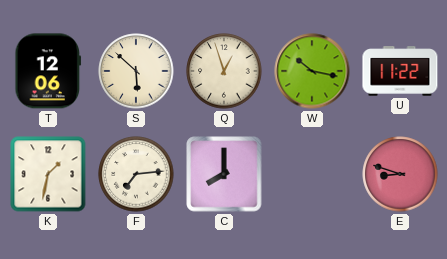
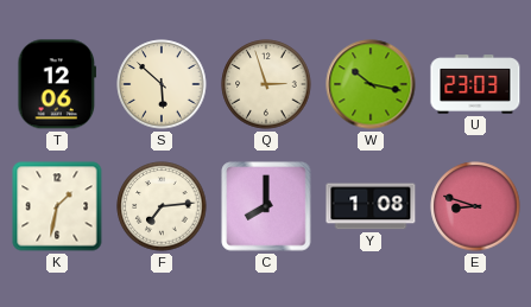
Q: 12:57 -> 2:57 (266, 84)
U: 11:22 -> 23:03 (475, 84)
Y: none -> 1:08 (371, 206)
